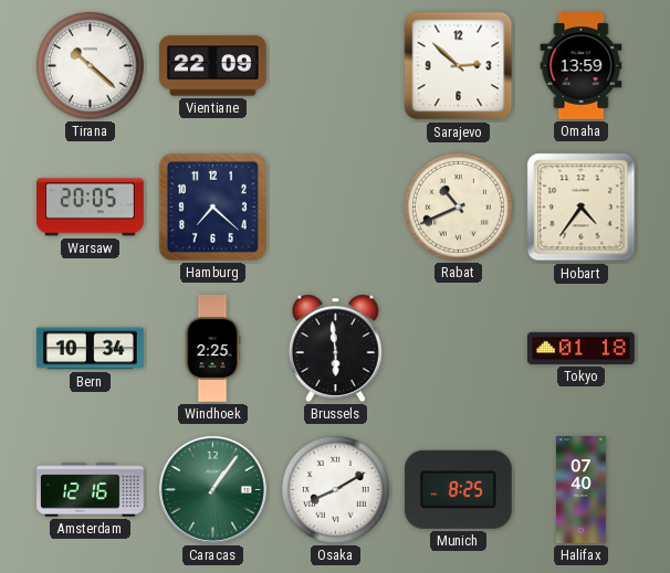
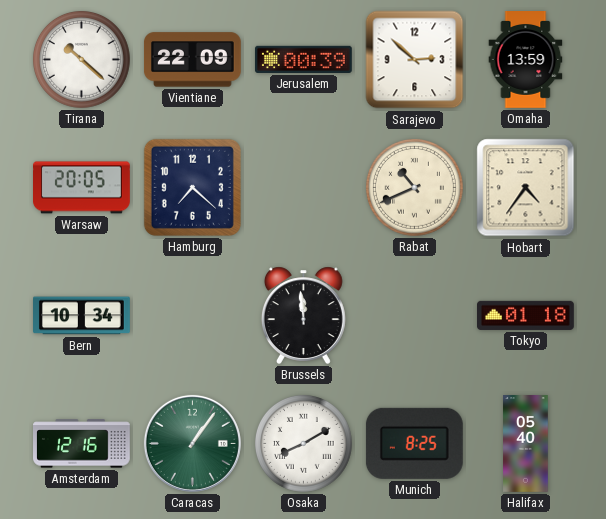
Jerusalem: none -> 00:39 (303, 59)
Windhoek: 2:25 -> none (212, 349)
Brussels: 5:59 -> 11:59 (303, 315)
Halifax: 07:40 -> 05:40 (526, 444)
